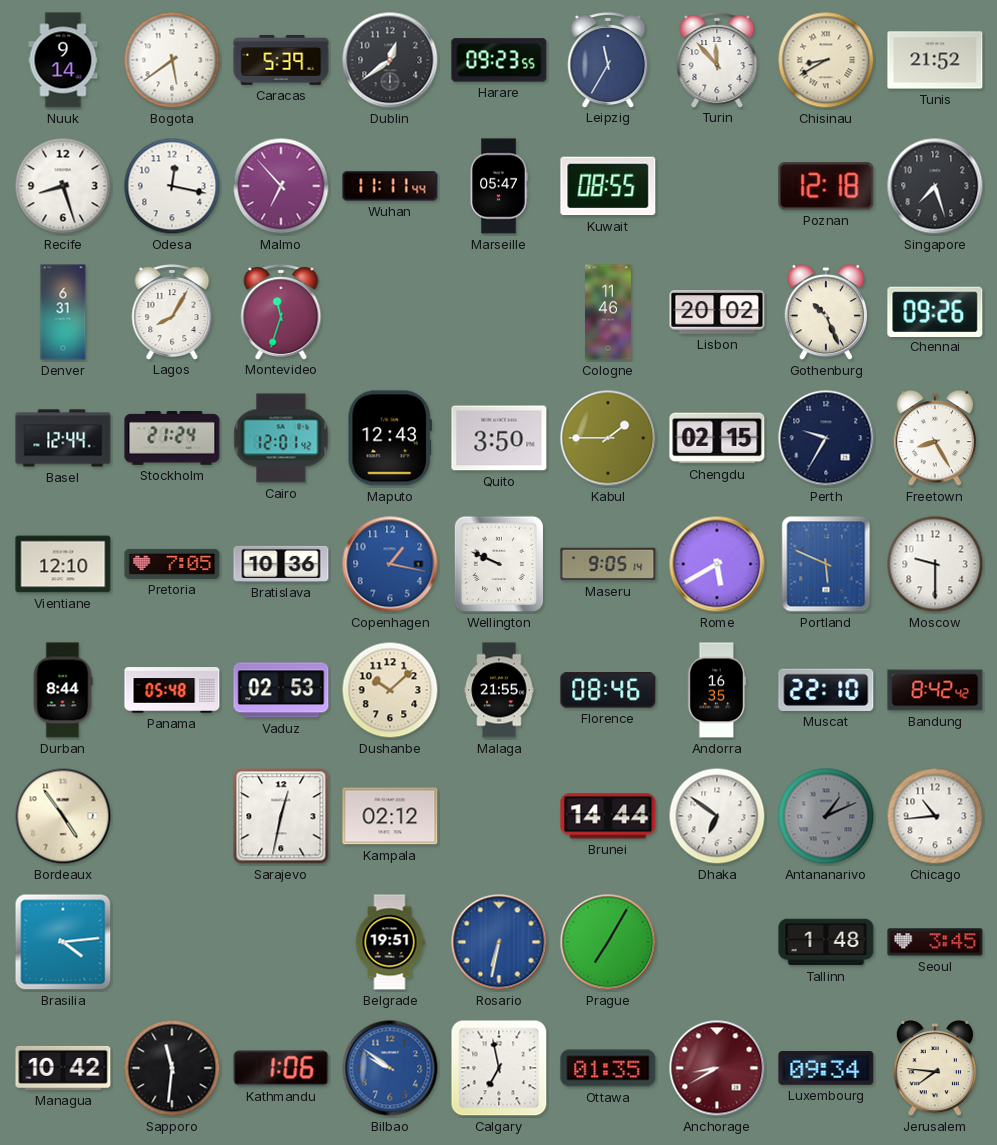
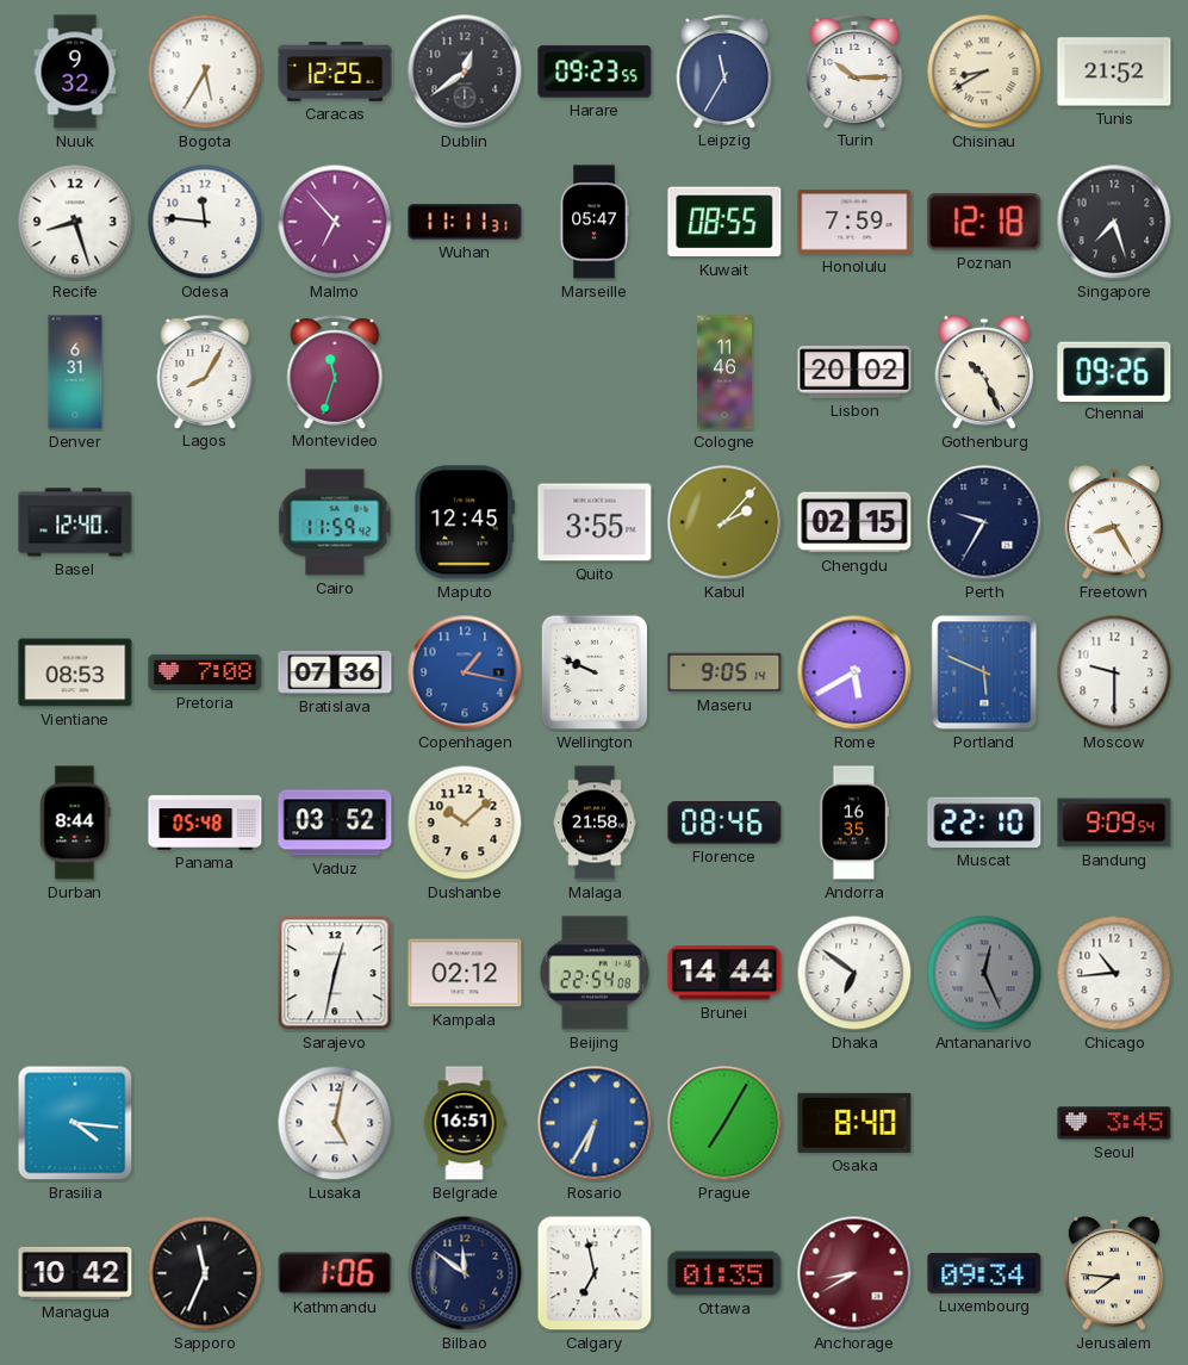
Nuuk: 9:14 -> 9:32 (75, 72)
Bogota: 5:39 -> 5:35 (205, 72)
Caracas: 5:39 -> 12:25 (335, 72)
Turin: 11:53 -> 10:15 (854, 72)
Odesa: 12:17 -> 11:46 (205, 222)
Wuhan: 11:11:44 -> 11:11:31 (465, 222)
Honolulu: none -> 7:59 (854, 222)
Basel: 12:44 -> 12:40 (75, 522)
Stockholm: 21:24 -> none (172, 438)
Cairo: 12:01 -> 11:59 (335, 522)
Maputo: 12:43 -> 12:45 (465, 522)
Quito: 3:50 -> 3:55 (595, 522)
Kabul: 1:45 -> 2:07 (724, 522)
Vientiane: 12:10 -> 08:53 (75, 672)
Pretoria: 7:05 -> 7:08 (205, 672)
Bratislava: 10:36 -> 07:36 (335, 672)
Vaduz: 02:53 -> 03:52 (335, 823)
Malaga: 21:55 -> 21:58 (595, 823)
Bandung: 8:42 -> 9:09 (1114, 823)
Bordeaux: 4:54 -> none (63, 816)
Beijing: none -> 22:54 (595, 973)
Antananarivo: 1:11 -> 12:26 (984, 973)
Brasilia: 4:14 -> 4:16 (75, 1123)
Lusaka: none -> 5:02 (335, 1123)
Belgrade: 19:51 -> 16:51 (465, 1123)
Rosario: 6:32 -> 6:35 (595, 1123)
Osaka: none -> 8:40 (854, 1123)
Tallinn: 1:48 -> none (826, 942)
Sapporo: 11:31 -> 11:34 (205, 1273)
Bilbao: 9:51 -> 11:51 (465, 1273)
Bilbao dial: blue -> navy (465, 1273)
